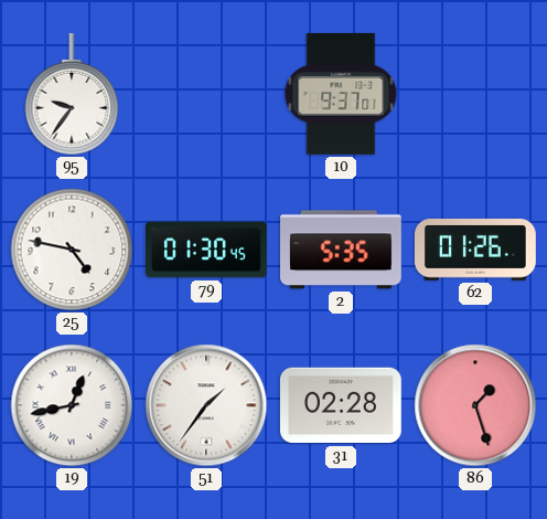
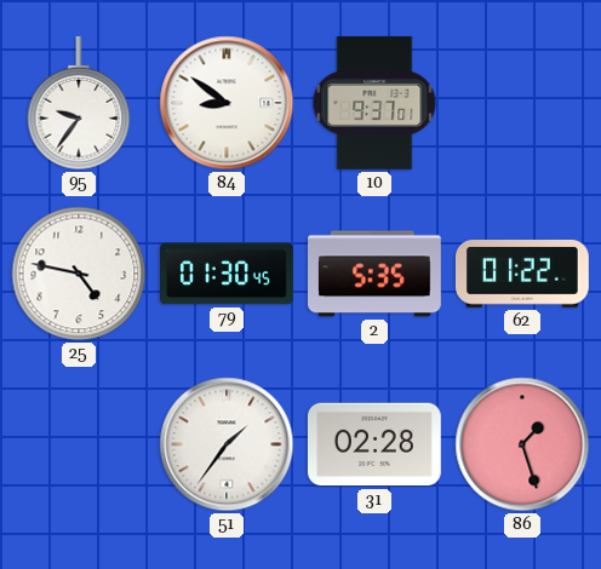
84: none -> 8:51 (227, 103)
62: 01:26 -> 01:22 (523, 275)
19: 12:43 -> none (72, 405)
